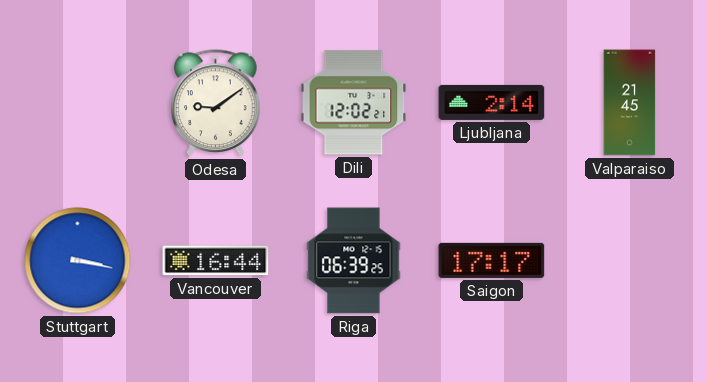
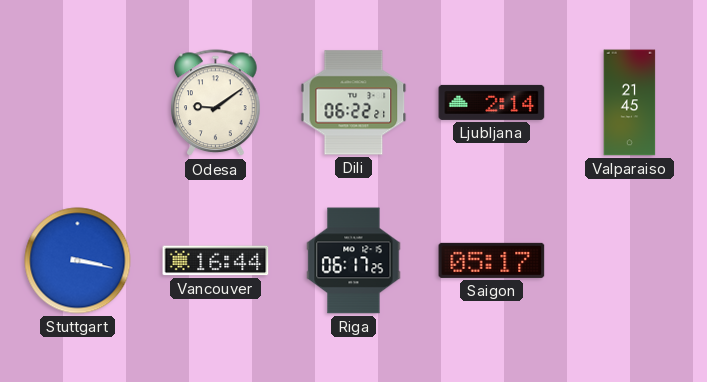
Dili: 12:02 -> 06:22 (354, 103)
Riga: 06:39 -> 06:17 (354, 261)
Saigon: 17:17 -> 05:17 (492, 260)
